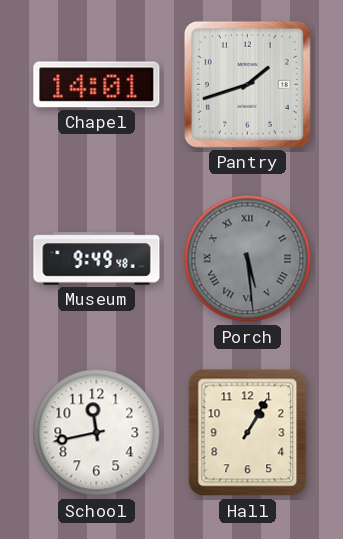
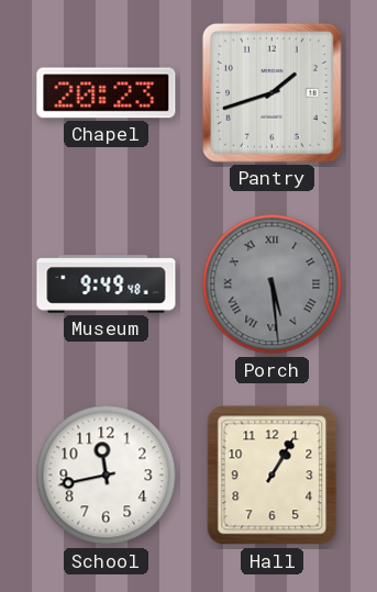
Chapel: 14:01 -> 20:23 (107, 93)
